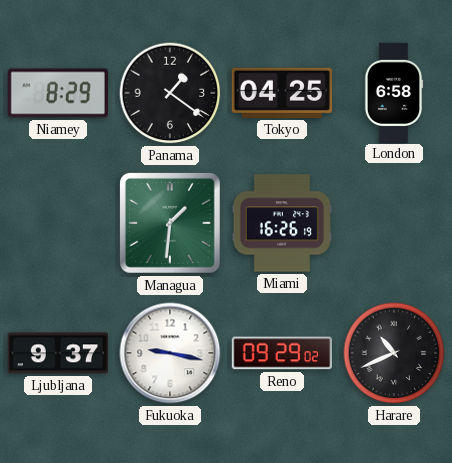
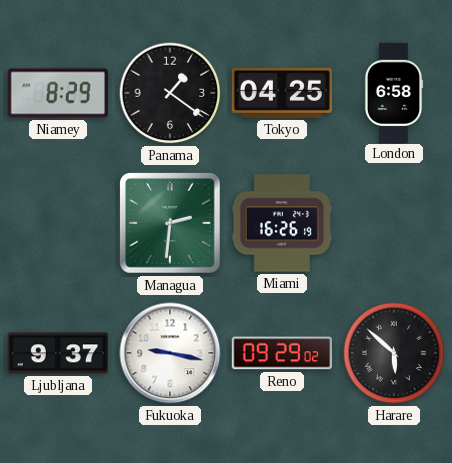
Managua: 1:31 -> 2:31 (170, 223)
Harare: 10:41 -> 5:52 (394, 353)
